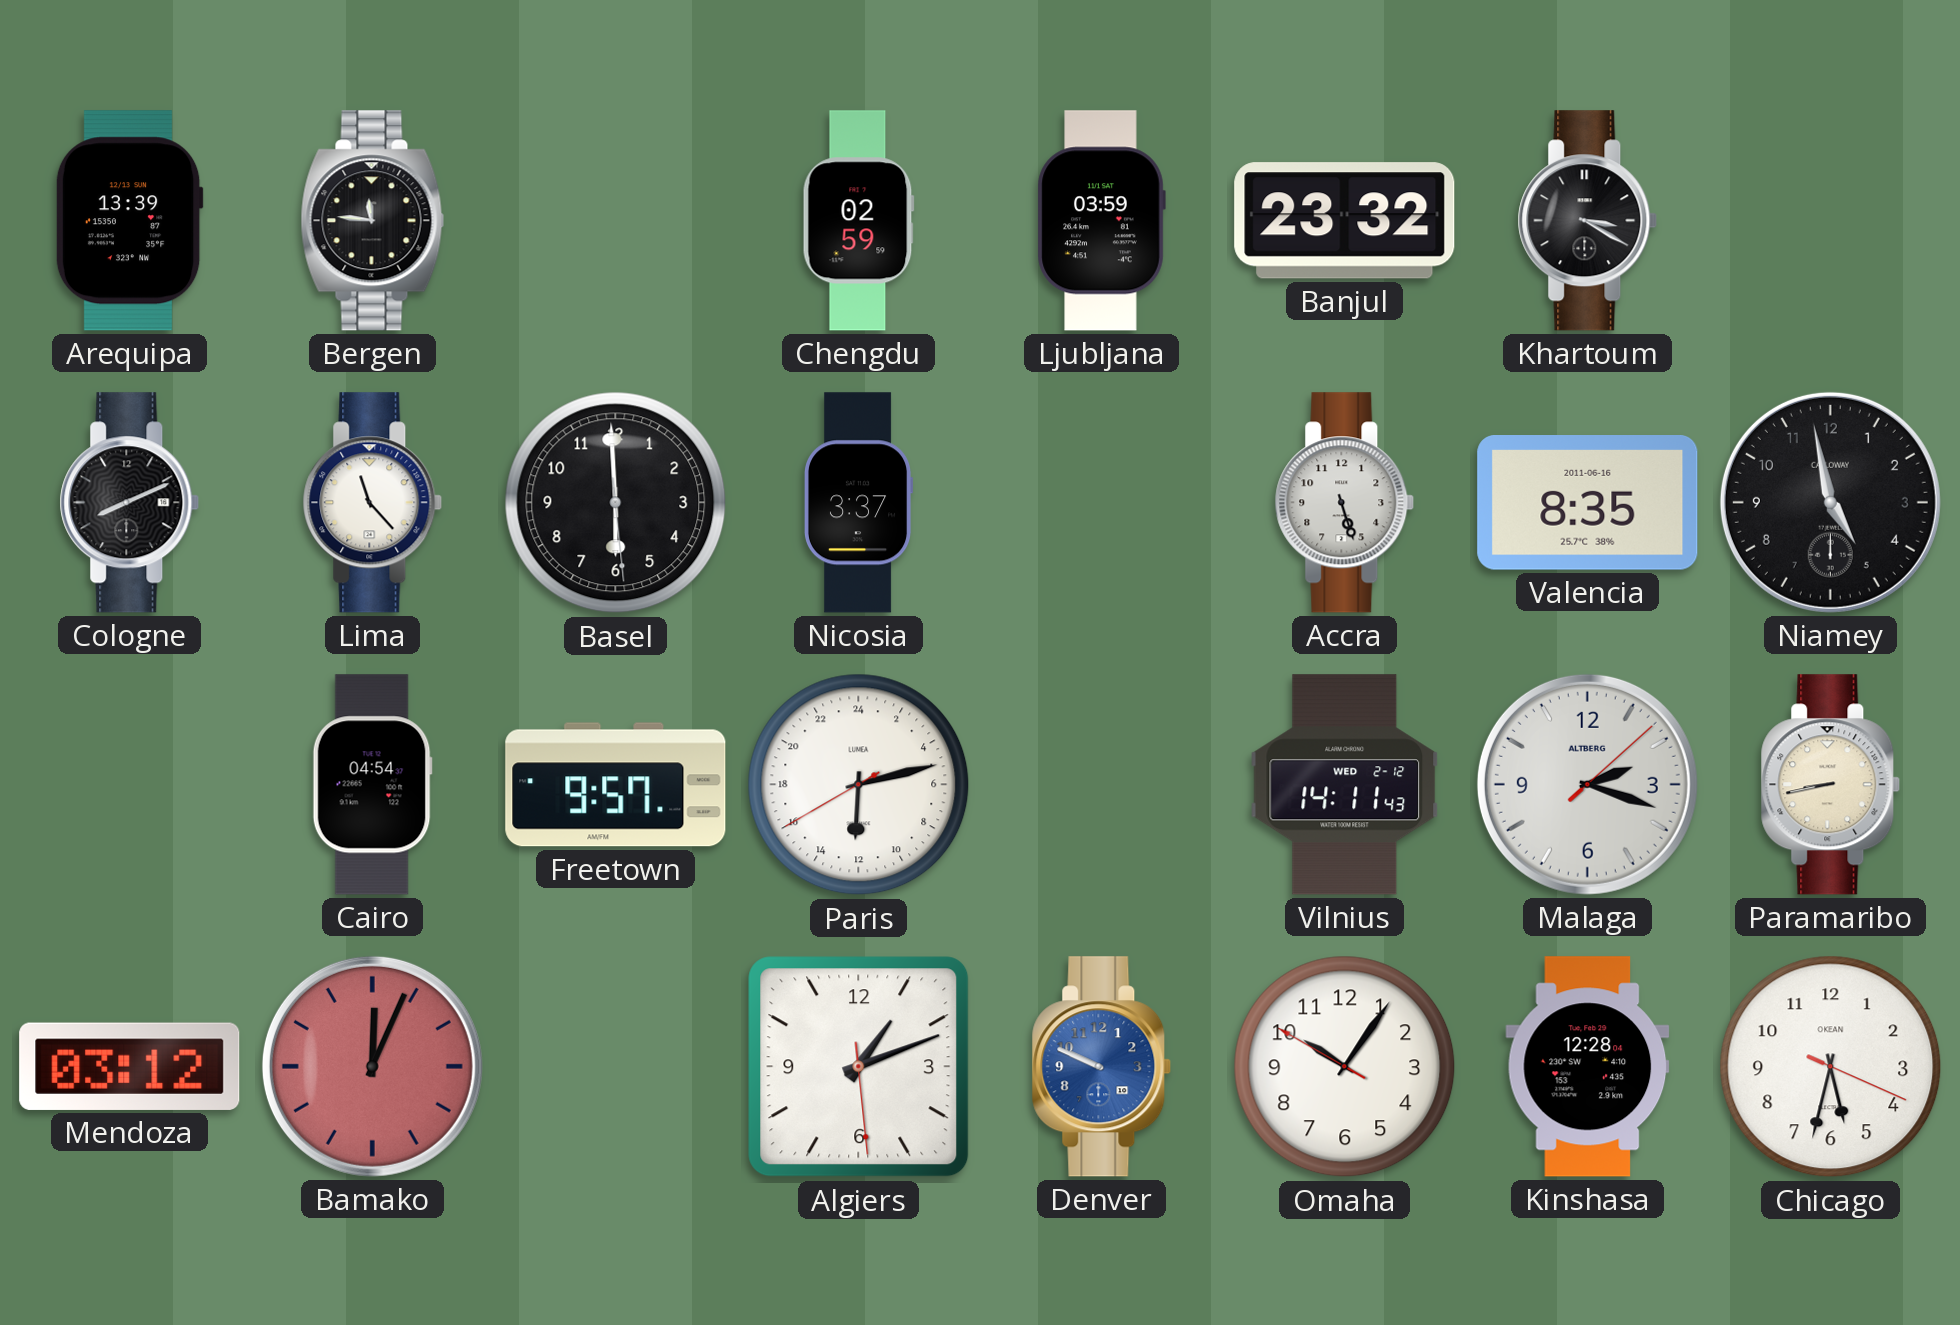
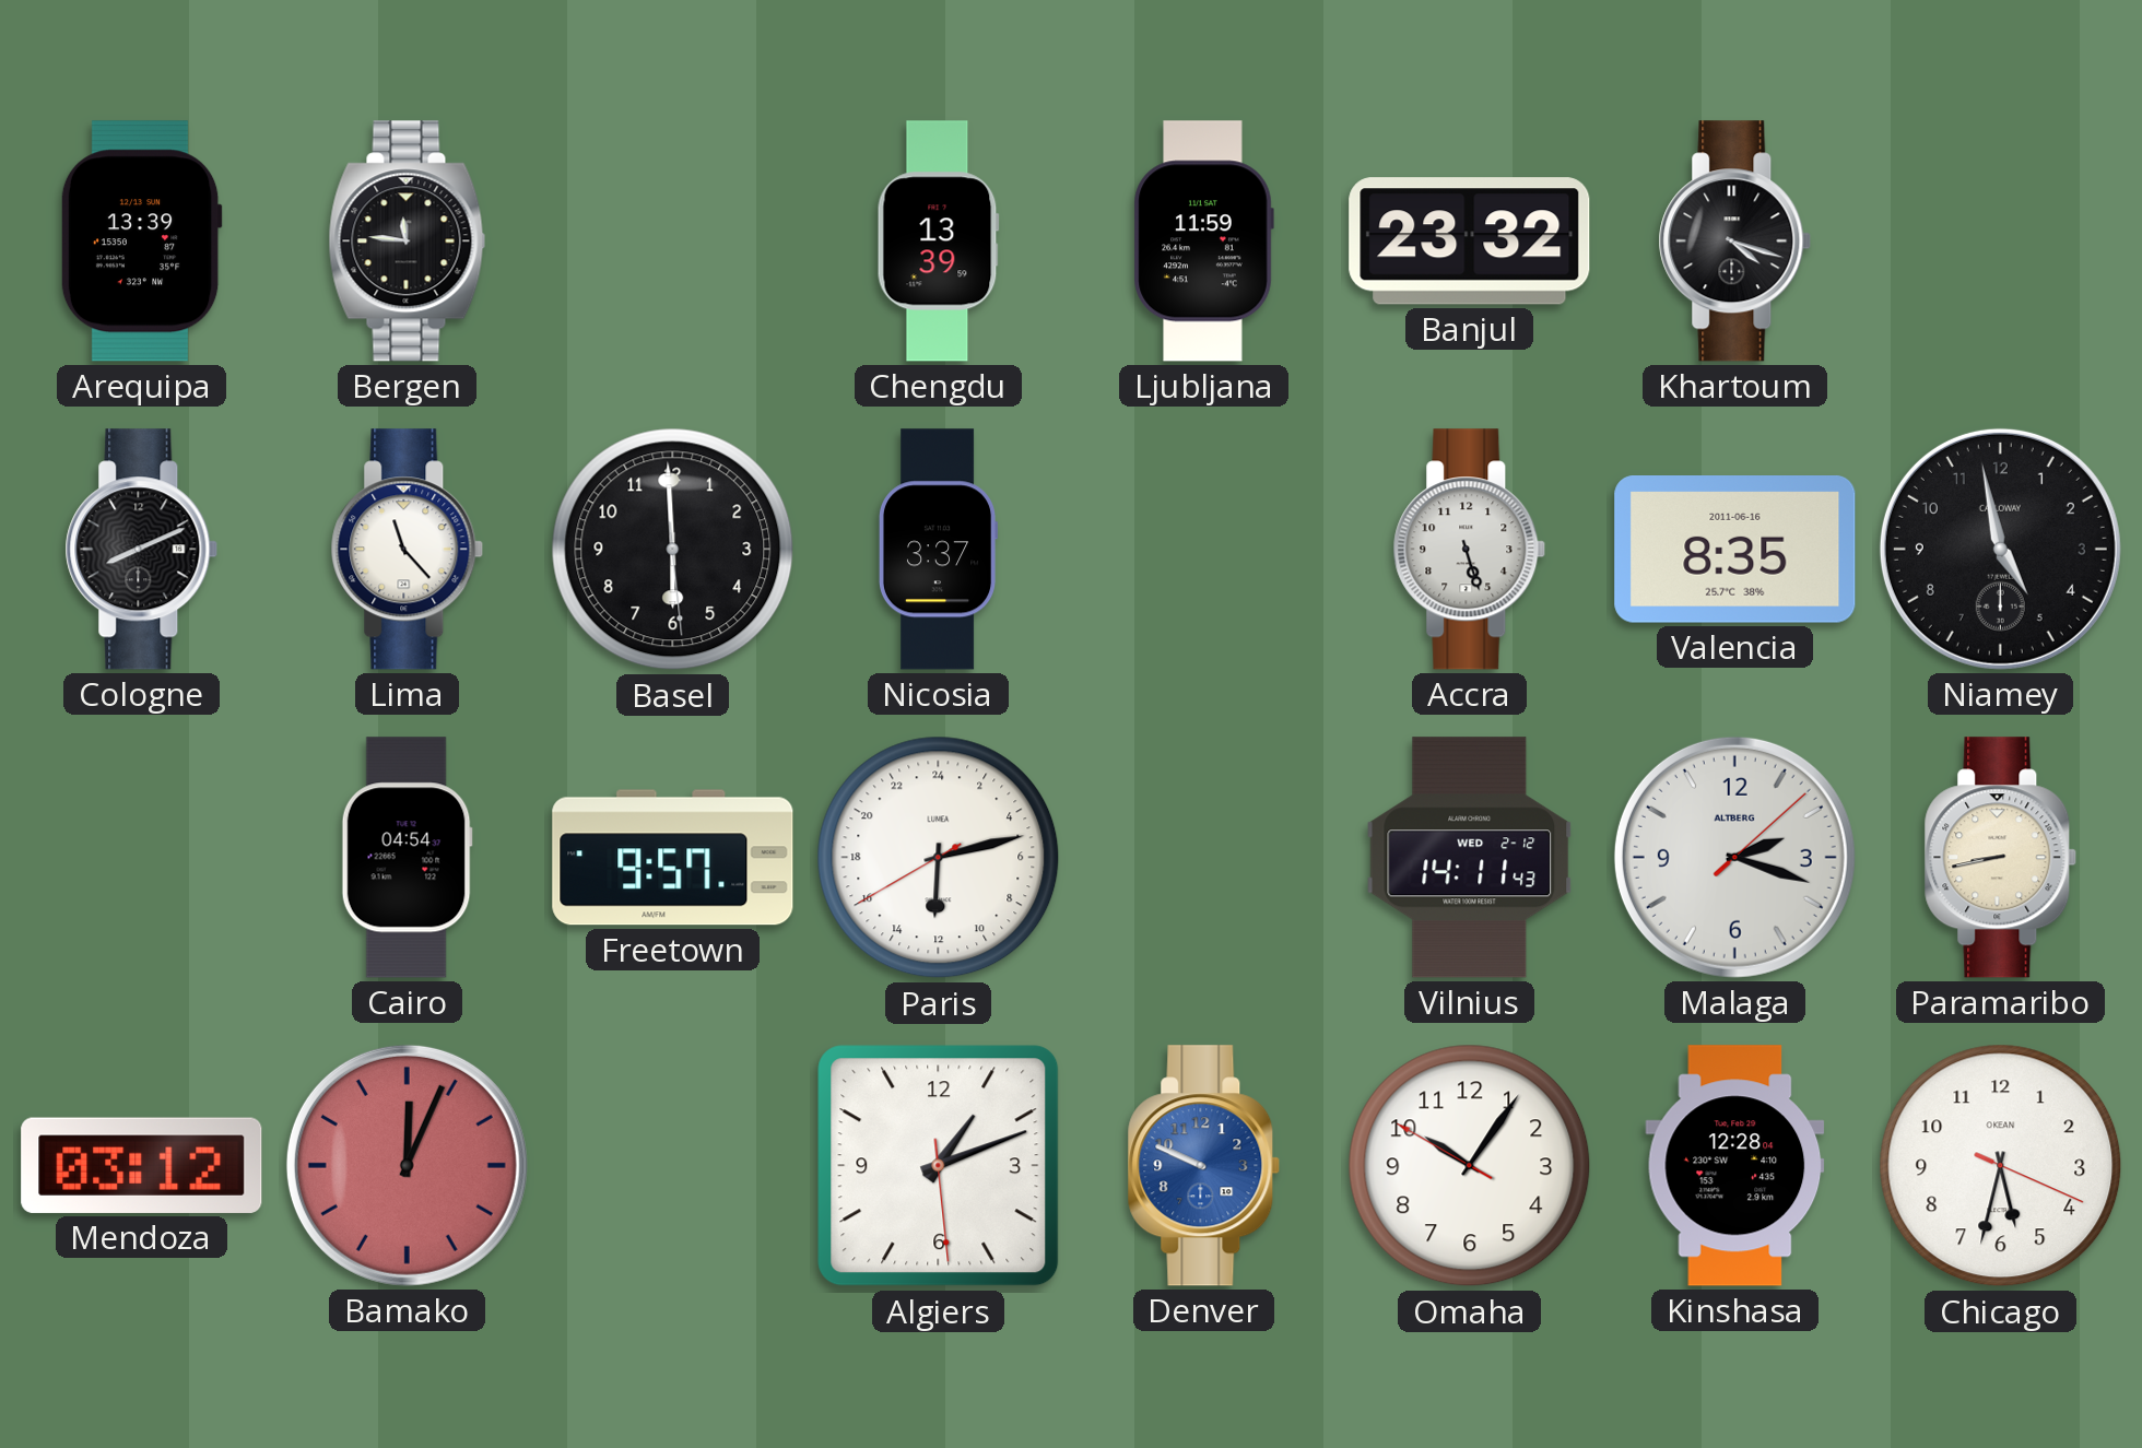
Chengdu: 02:59 -> 13:39 (938, 242)
Ljubljana: 03:59 -> 11:59 (1203, 242)
Khartoum: 3:20 -> 4:18 (1735, 242)
